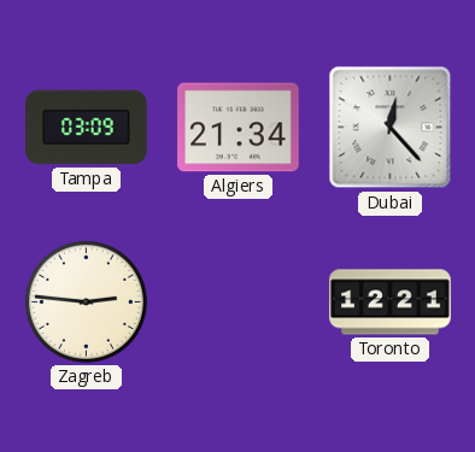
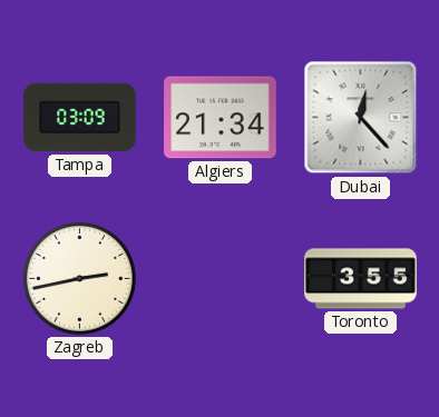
Zagreb: 2:46 -> 2:43 (79, 278)
Toronto: 12:21 -> 3:55 (361, 279)
